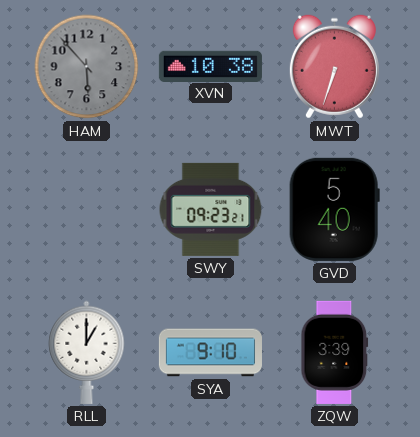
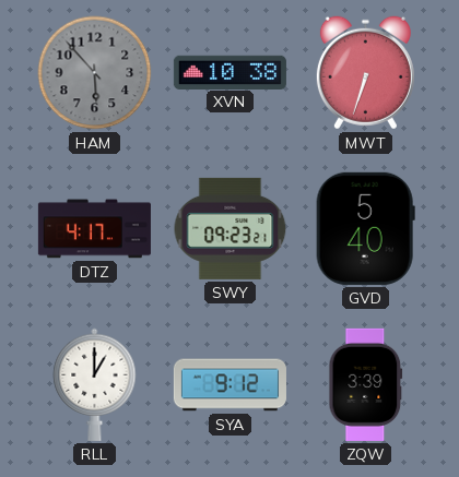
DTZ: none -> 4:17 (94, 229)
SYA: 9:10 -> 9:12 (229, 385)
